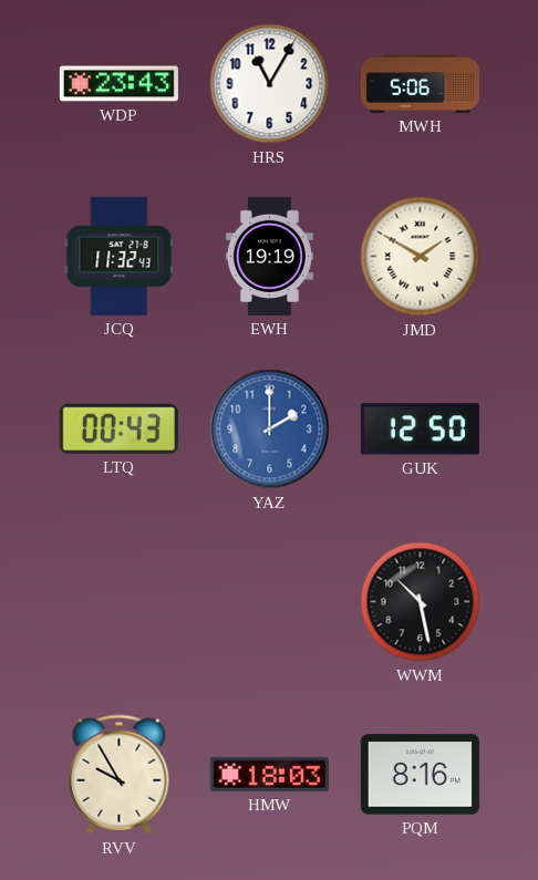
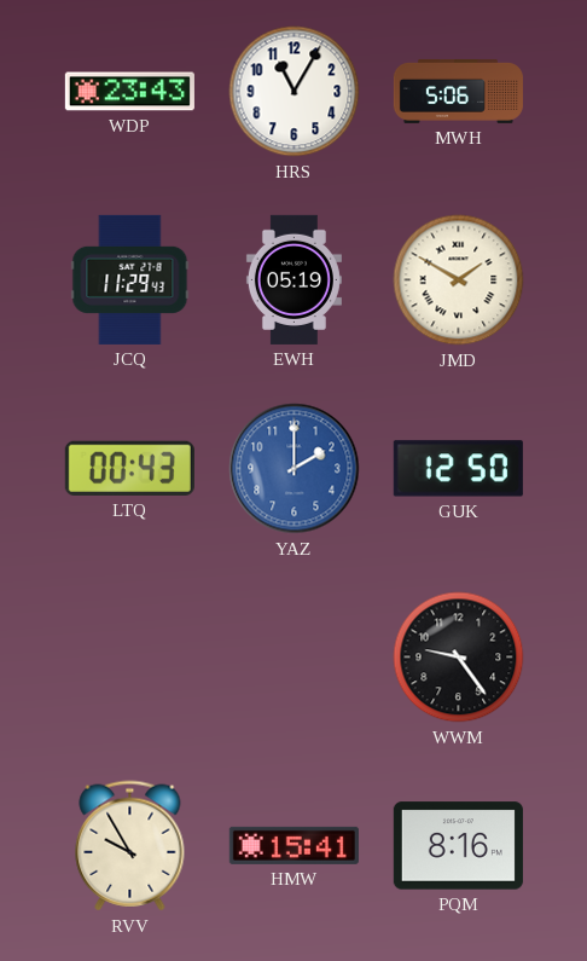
JCQ: 11:32 -> 11:29 (130, 279)
EWH: 19:19 -> 05:19 (293, 279)
WWM: 10:28 -> 9:24 (459, 658)
HMW: 18:03 -> 15:41 (293, 845)
